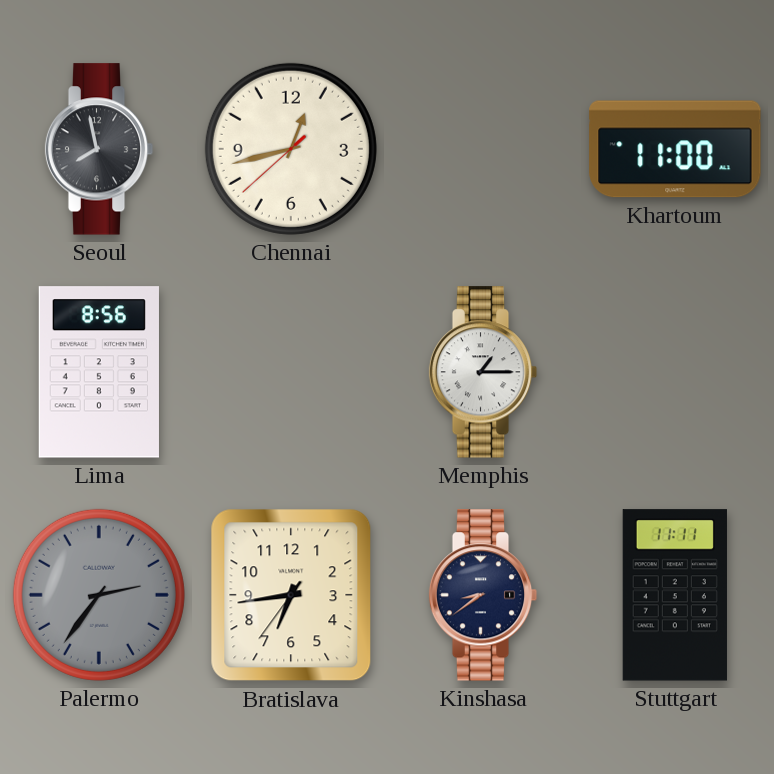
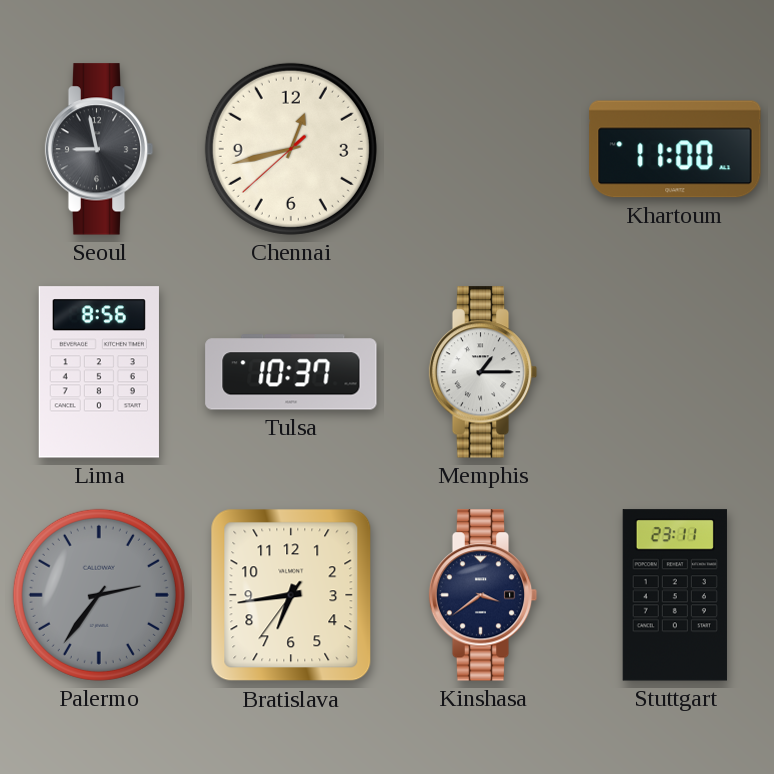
Seoul: 7:58 -> 8:58 (99, 149)
Tulsa: none -> 10:37 (291, 372)
Kinshasa: 8:39 -> 3:39 (483, 595)
Stuttgart: 11:11 -> 23:11 (675, 595)
